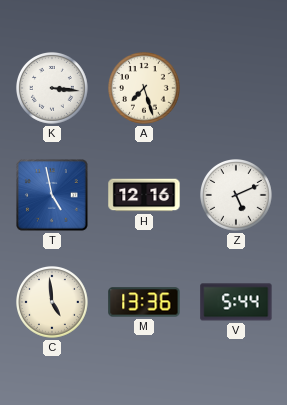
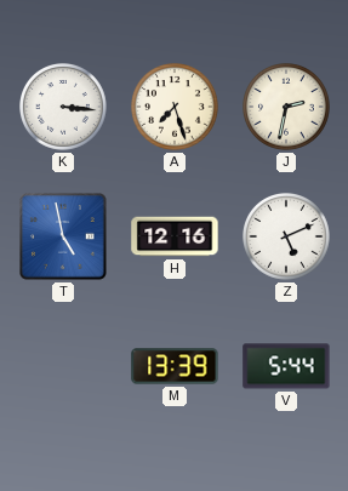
J: none -> 2:32 (287, 108)
C: 4:59 -> none (53, 303)
M: 13:36 -> 13:39 (175, 366)
